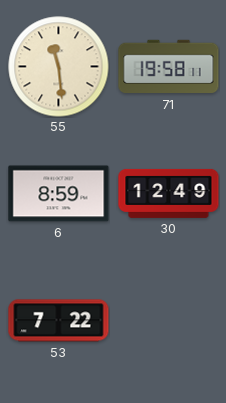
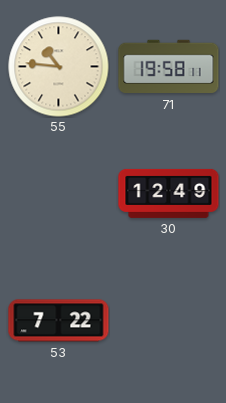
55: 11:29 -> 10:46 (59, 67)
6: 8:59 -> none (59, 194)
